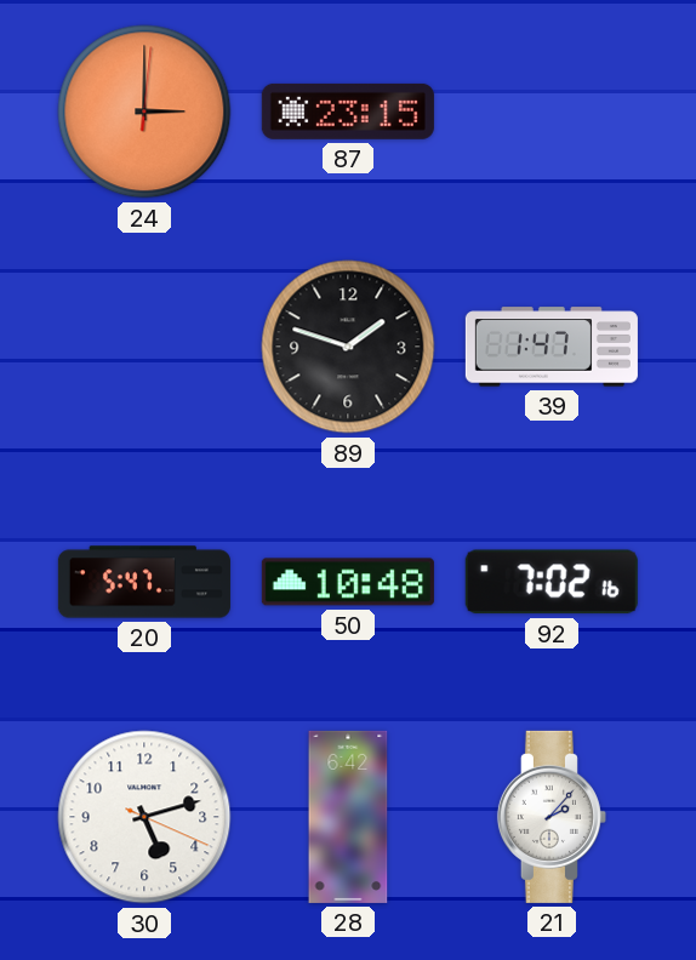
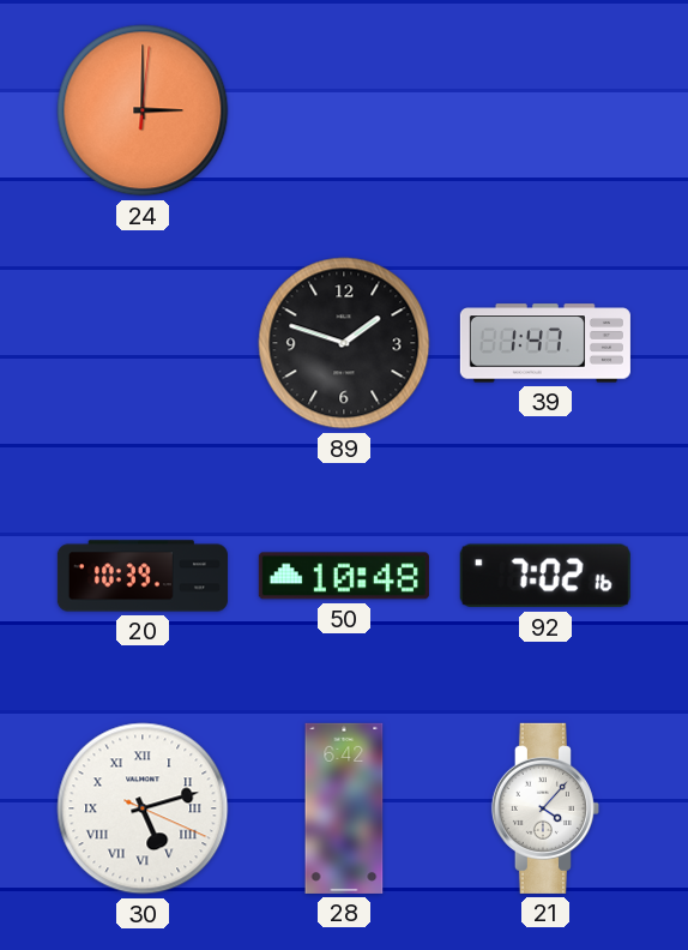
87: 23:15 -> none (348, 112)
20: 5:47 -> 10:39 (143, 576)
30 numerals: Arabic -> Roman (143, 808)
21: 2:07 -> 4:07 (545, 808)
